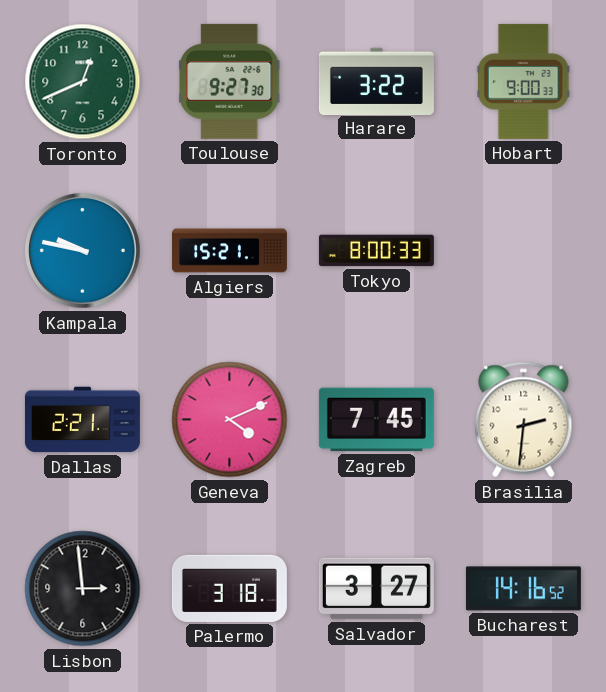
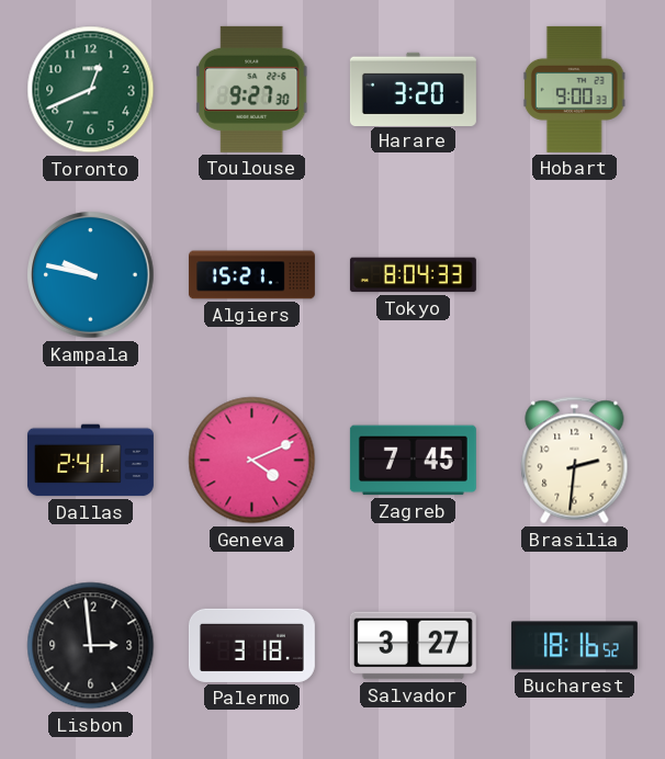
Harare: 3:22 -> 3:20 (413, 89)
Tokyo: 8:00 -> 8:04 (413, 275)
Dallas: 2:21 -> 2:41 (90, 461)
Bucharest: 14:16 -> 18:16 (574, 646)
